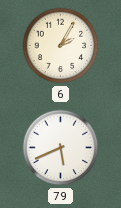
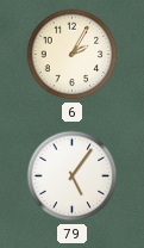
79: 5:41 -> 5:06 (73, 176)
